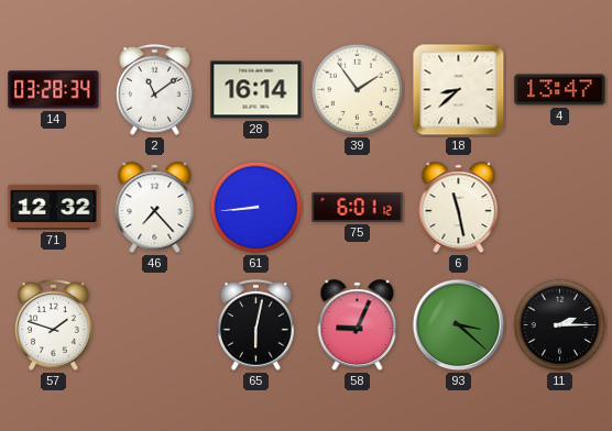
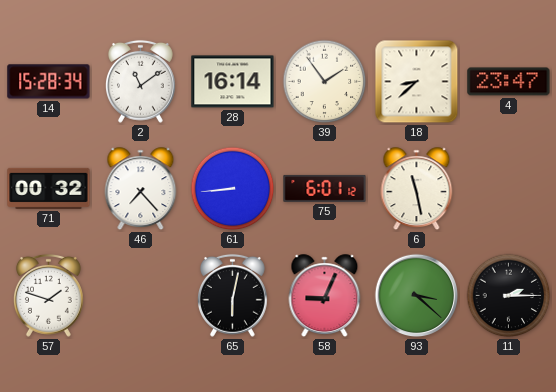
14: 03:28 -> 15:28 (49, 82)
4: 13:47 -> 23:47 (509, 82)
71: 12:32 -> 00:32 (49, 188)
